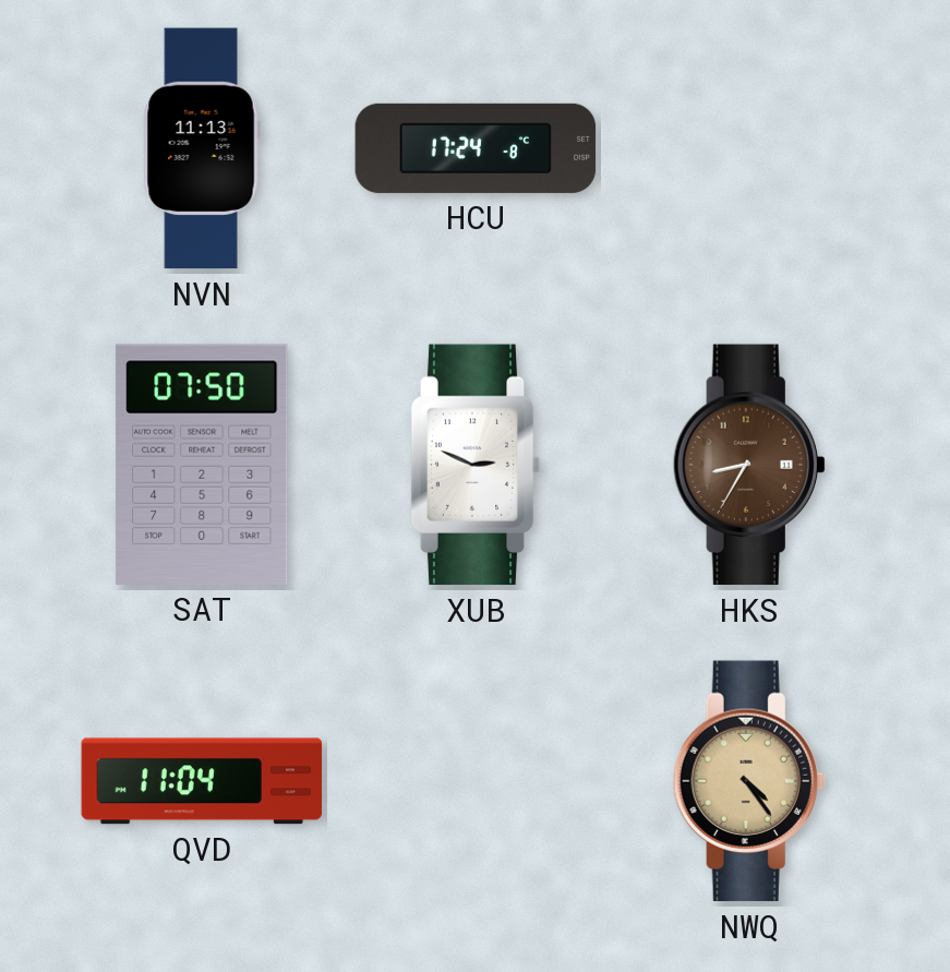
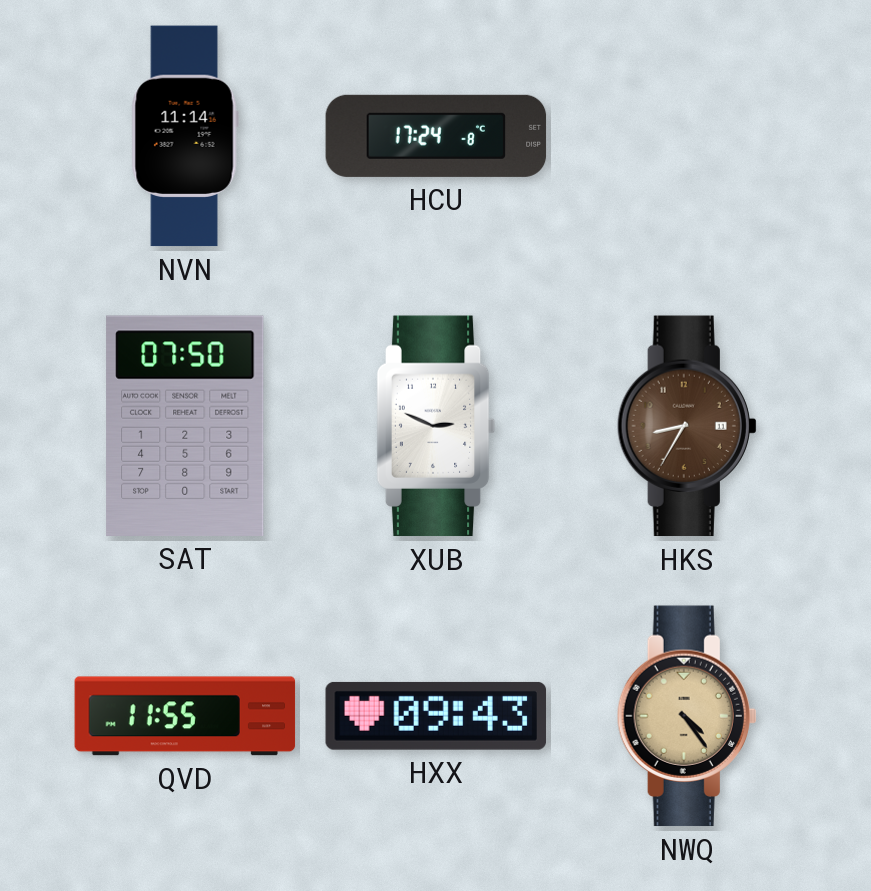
NVN: 11:13 -> 11:14 (185, 136)
QVD: 11:04 -> 11:55 (185, 716)
HXX: none -> 09:43 (436, 716)
